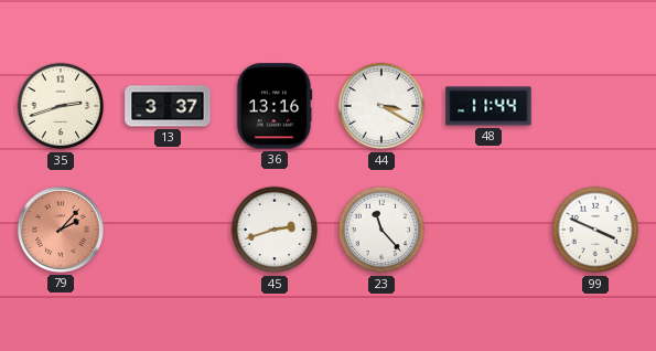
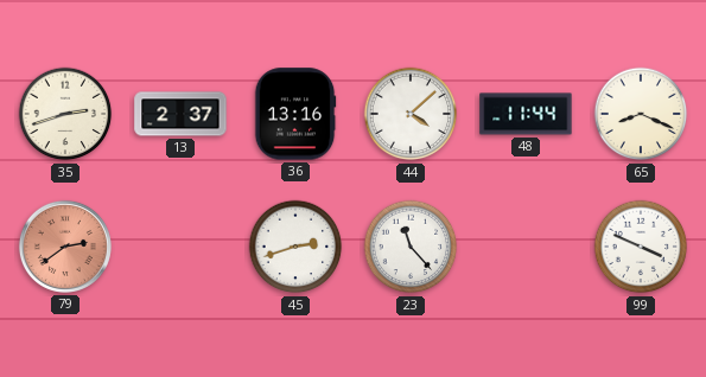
13: 3:37 -> 2:37 (180, 114)
44: 3:20 -> 4:08 (411, 114)
65: none -> 8:19 (641, 114)
79: 2:07 -> 2:39 (65, 247)
